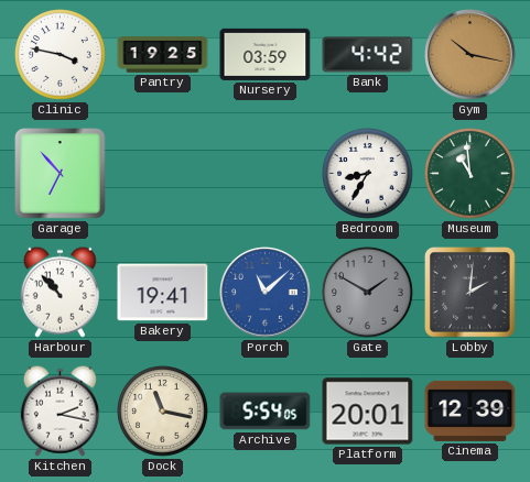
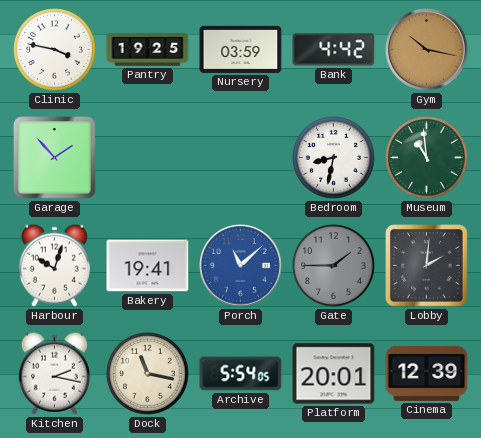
Garage: 6:53 -> 1:53 (55, 158)
Bedroom: 8:35 -> 8:32 (334, 158)
Harbour: 10:53 -> 10:03 (54, 265)
Gate: 1:50 -> 1:45 (334, 266)
